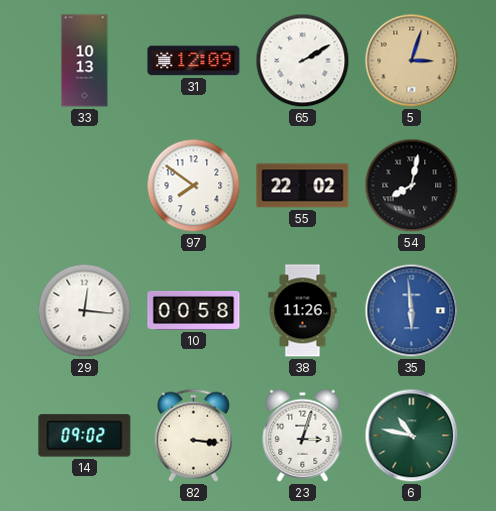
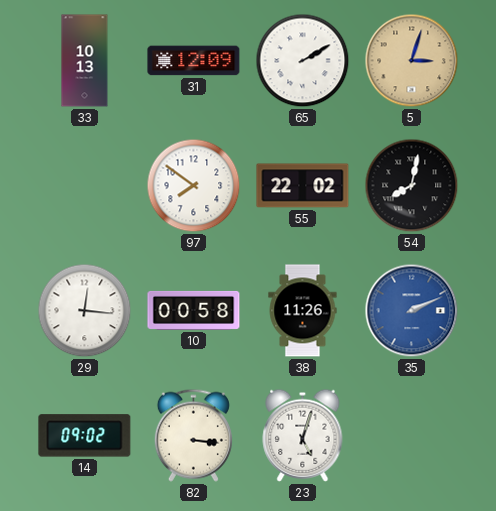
35: 5:59 -> 2:11 (412, 311)
23: 3:03 -> 5:03 (303, 435)
6: 10:47 -> none (412, 436)
